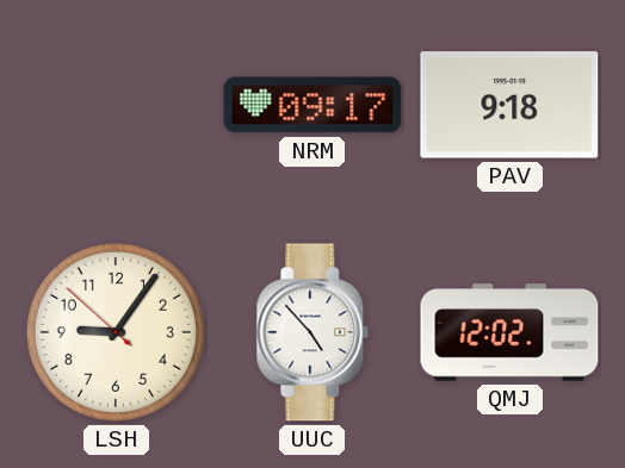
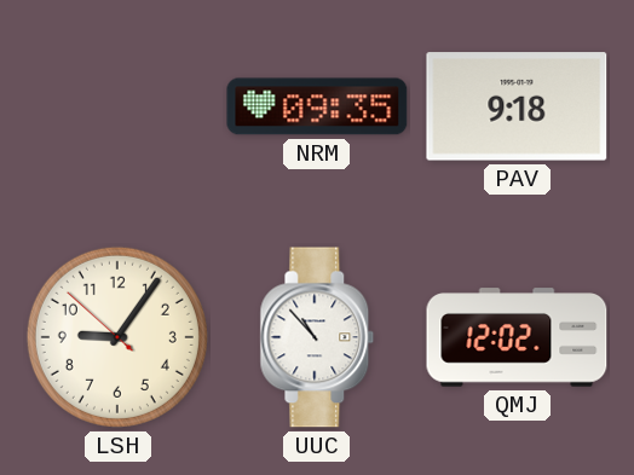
NRM: 09:17 -> 09:35 (317, 106)
UUC: 4:53 -> 10:53 (317, 337)
